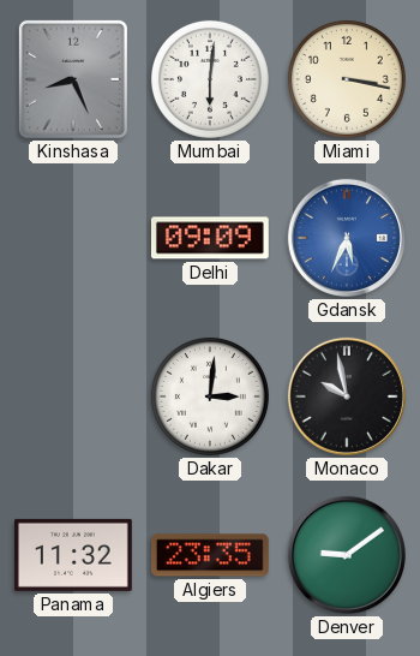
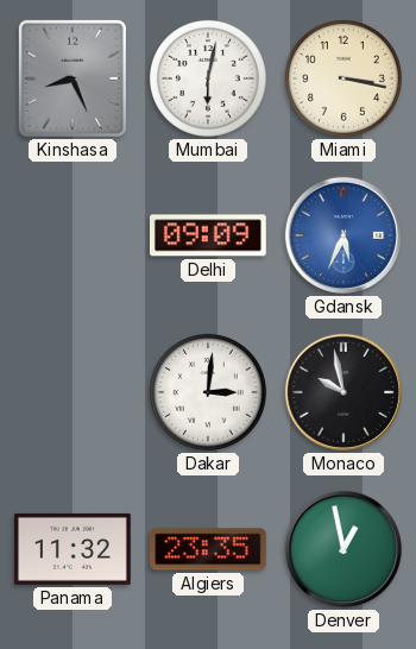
Mumbai: 6:01 -> 6:02 (208, 78)
Denver: 9:09 -> 12:58 (343, 549)
